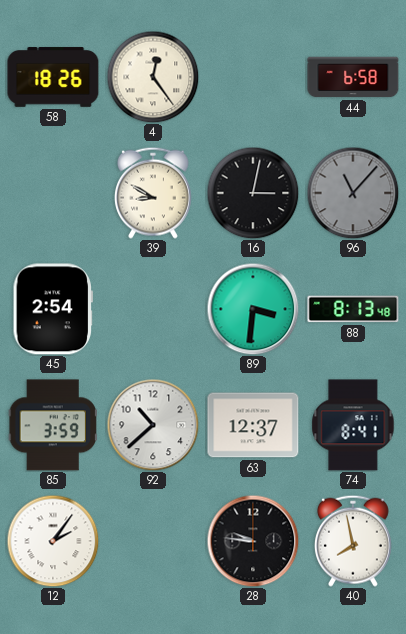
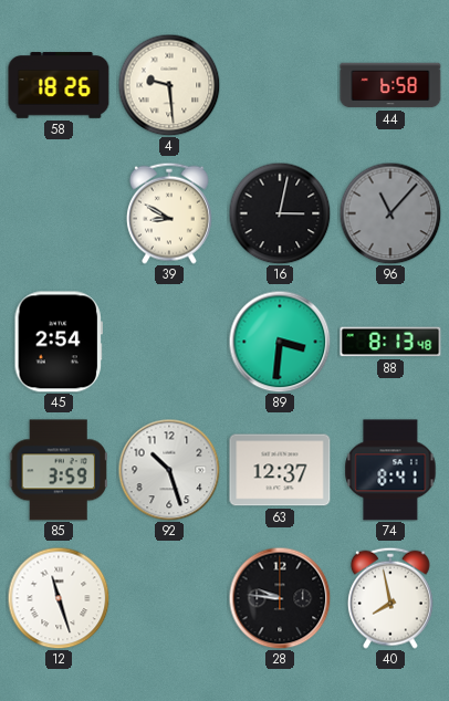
4: 12:24 -> 9:29 (169, 85)
92: 10:38 -> 10:27 (169, 470)
12: 2:06 -> 11:27 (59, 598)
